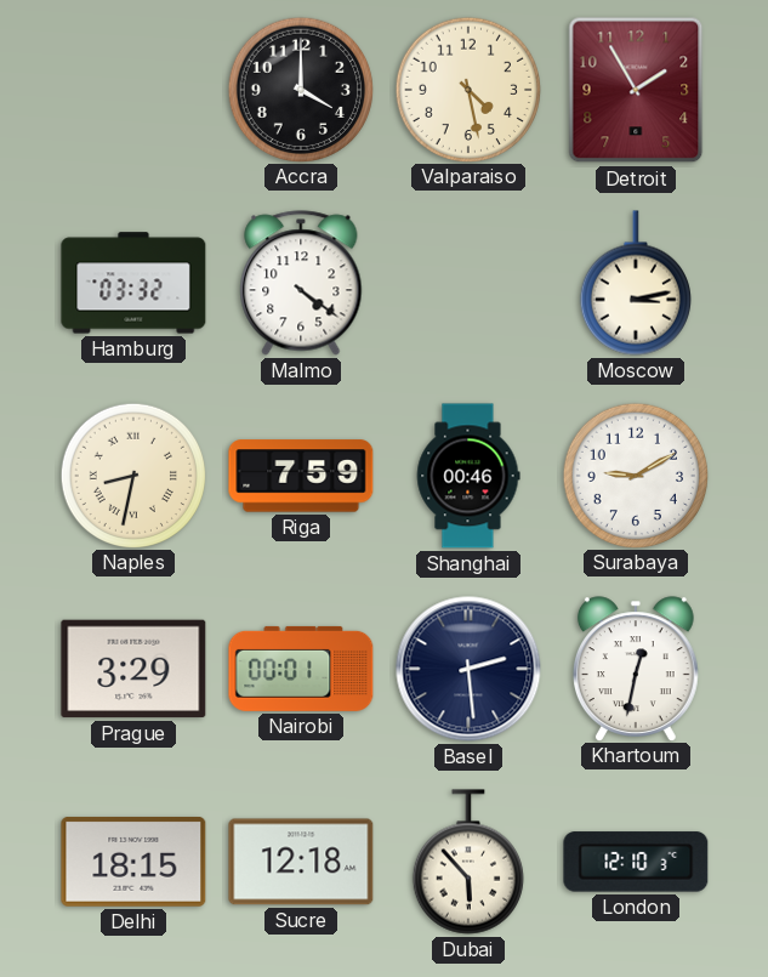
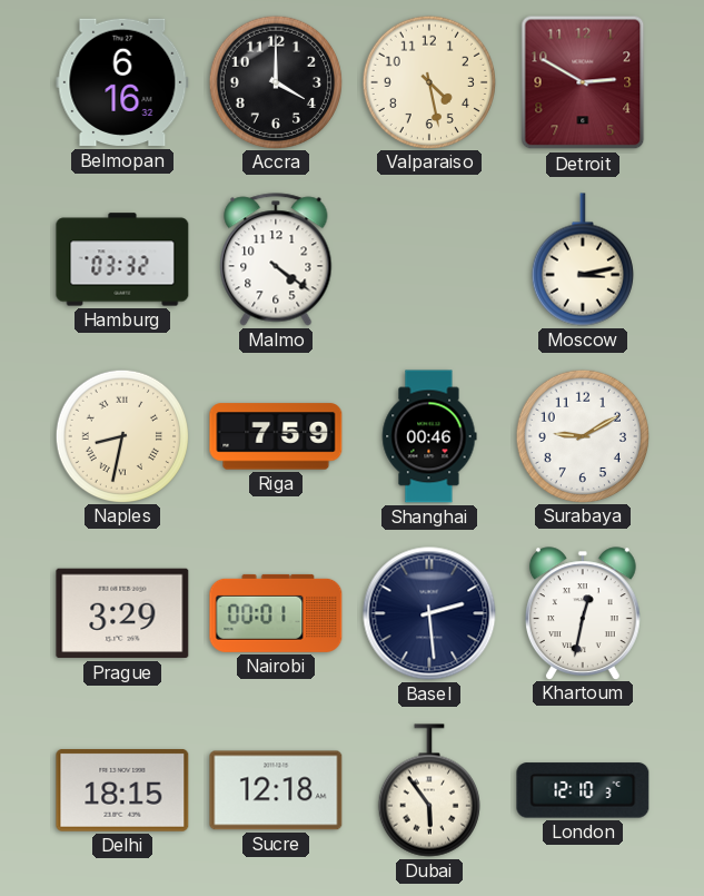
Belmopan: none -> 6:16 (122, 82)
Detroit: 1:55 -> 2:50 (583, 82)
Dubai: 5:53 -> 5:54 (429, 790)
